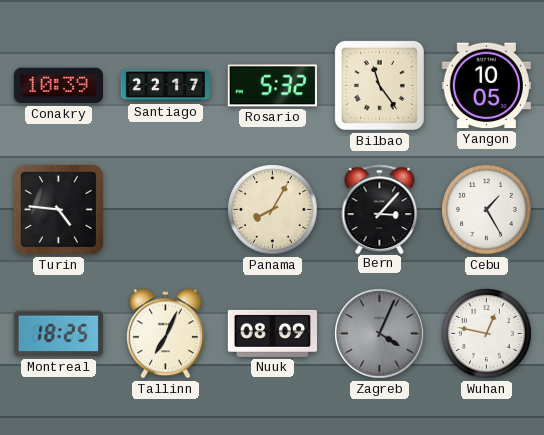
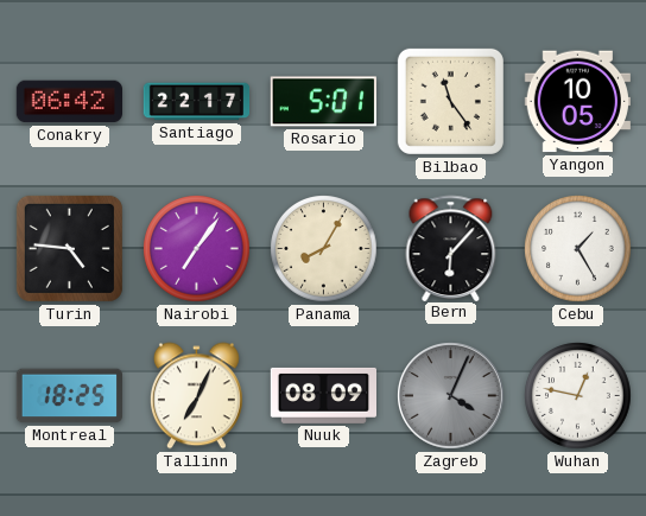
Conakry: 10:39 -> 06:42 (69, 102)
Rosario: 5:32 -> 5:01 (323, 102)
Nairobi: none -> 7:06 (197, 249)
Bern: 3:07 -> 6:07 (451, 248)
